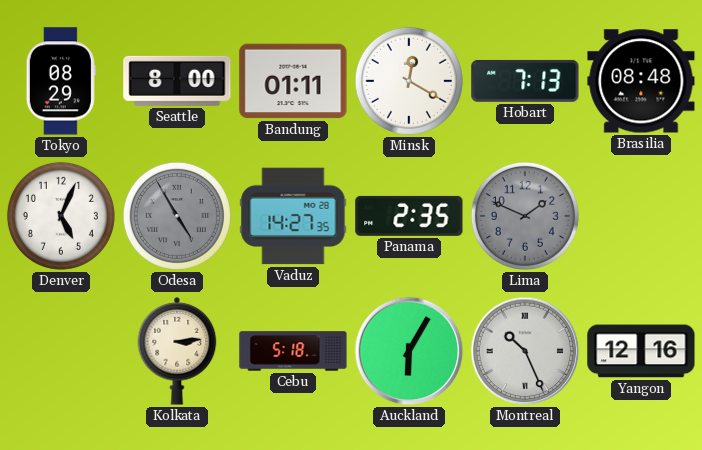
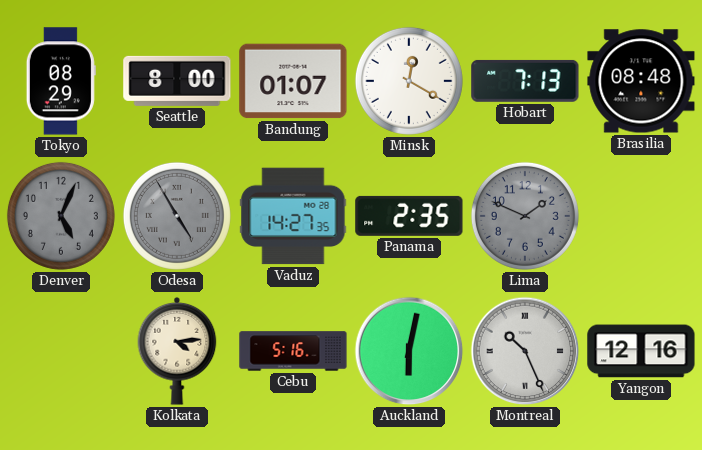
Bandung: 01:11 -> 01:07 (293, 81)
Denver dial: white -> grey (61, 216)
Kolkata: 3:14 -> 4:14 (177, 351)
Cebu: 5:18 -> 5:16 (293, 351)
Auckland: 6:05 -> 6:02 (409, 351)
